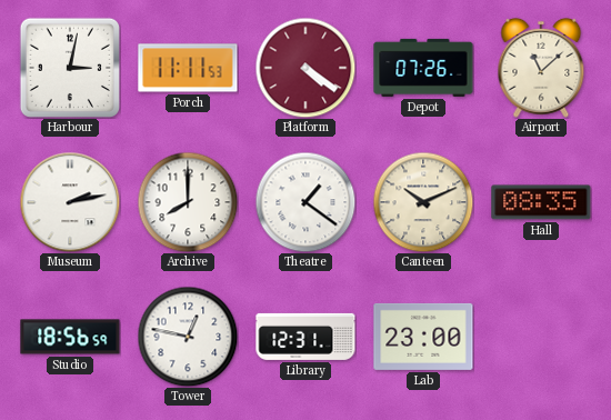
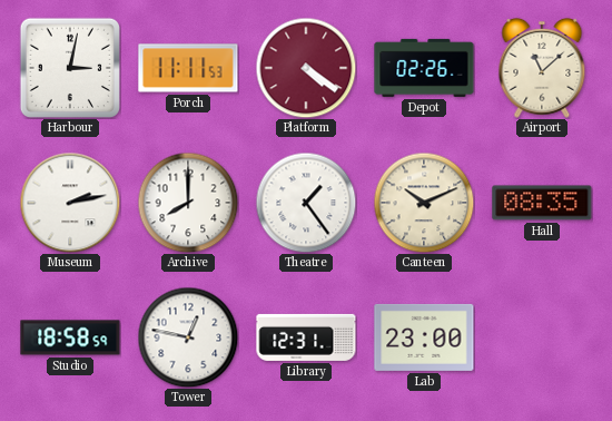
Depot: 07:26 -> 02:26 (424, 68)
Theatre: 1:21 -> 1:24 (306, 203)
Studio: 18:56 -> 18:58 (70, 337)
